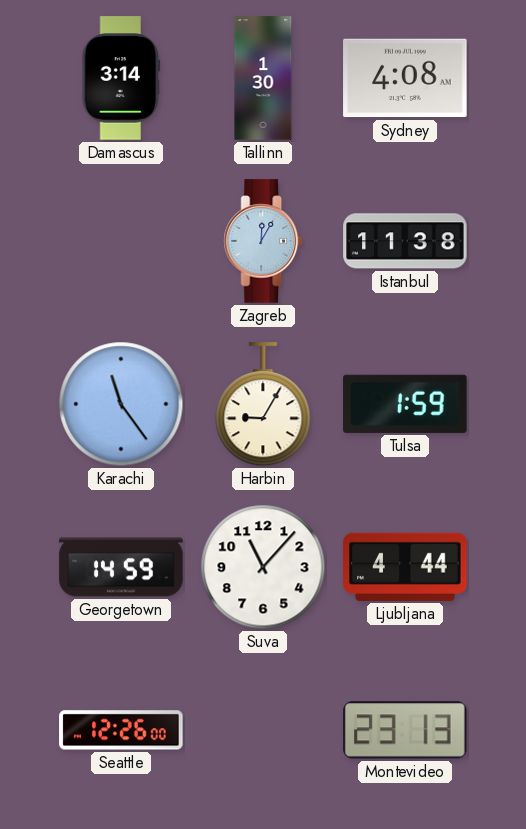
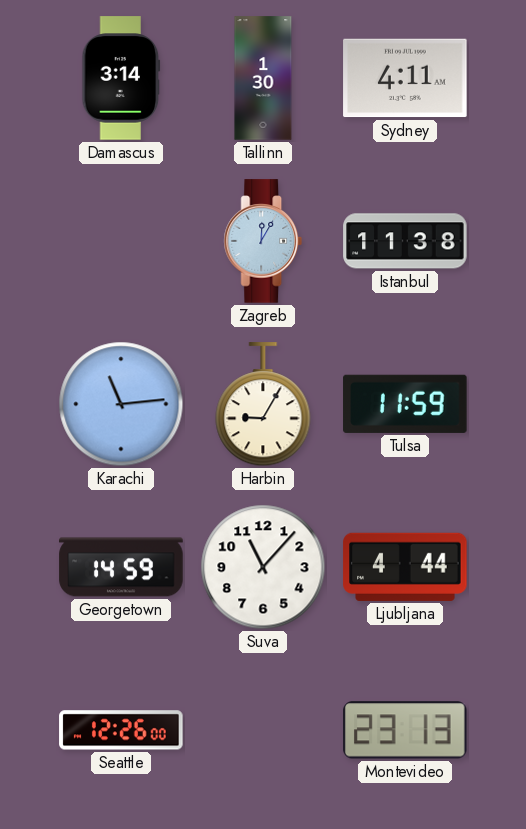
Sydney: 4:08 -> 4:11 (405, 78)
Karachi: 11:24 -> 11:14 (121, 404)
Tulsa: 1:59 -> 11:59 (405, 404)
